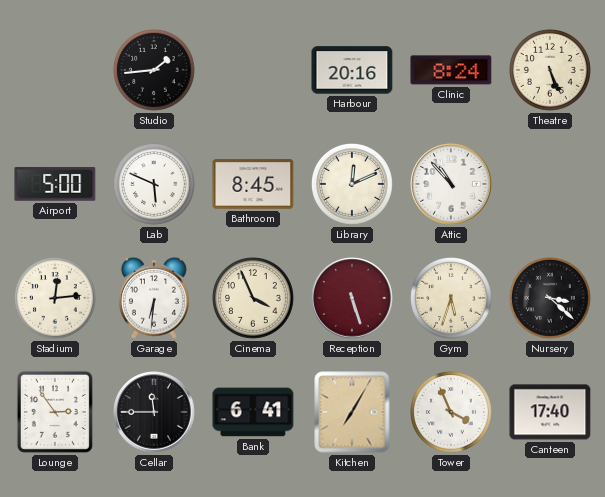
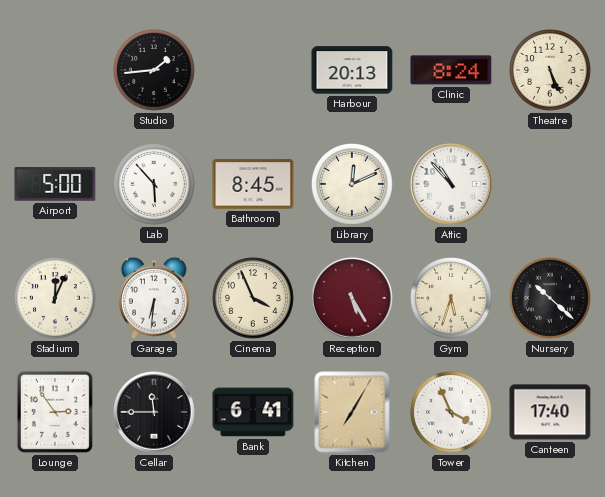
Harbour: 20:16 -> 20:13 (352, 70)
Lab: 5:49 -> 5:53 (155, 185)
Stadium: 12:14 -> 12:04 (56, 299)
Reception: 5:27 -> 5:25 (352, 298)
Nursery: 3:22 -> 10:22 (551, 299)
